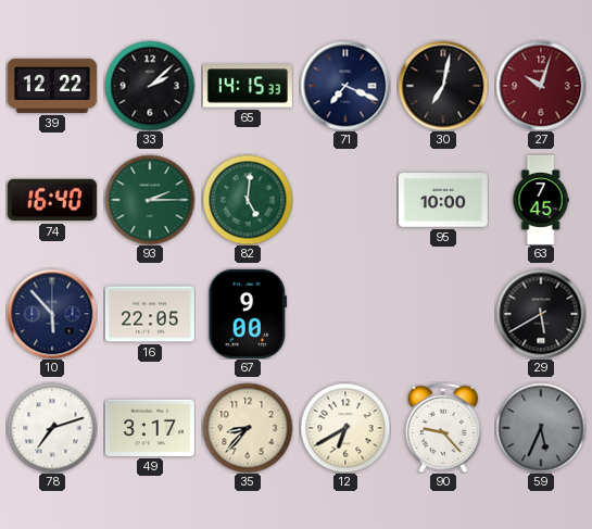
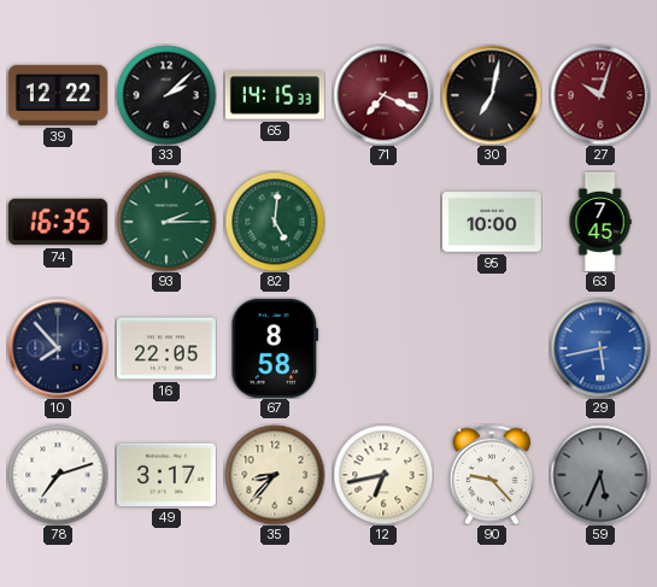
71 dial: navy -> burgundy (383, 95)
74: 16:40 -> 16:35 (58, 222)
10: 5:53 -> 7:53 (58, 348)
67: 9:00 -> 8:58 (275, 348)
29: 5:40 -> 5:43 (600, 348)
29 dial: black -> blue (600, 348)
12: 6:40 -> 6:43 (383, 475)
